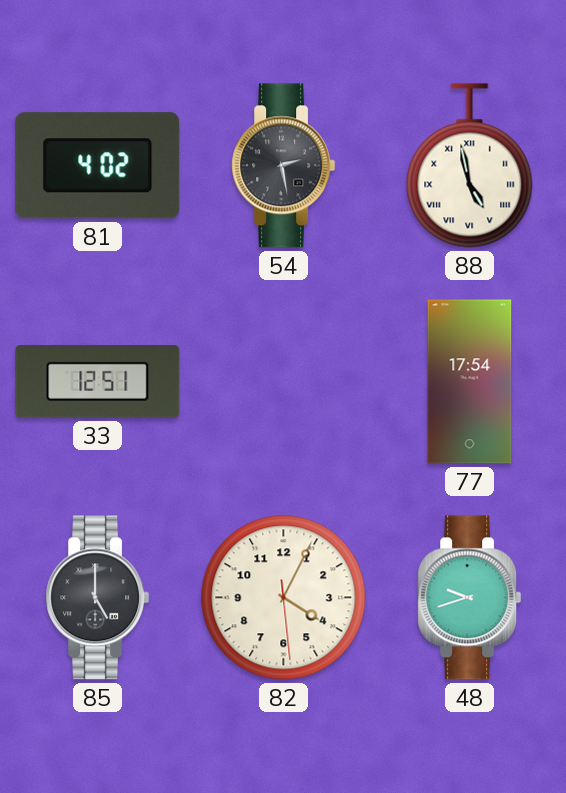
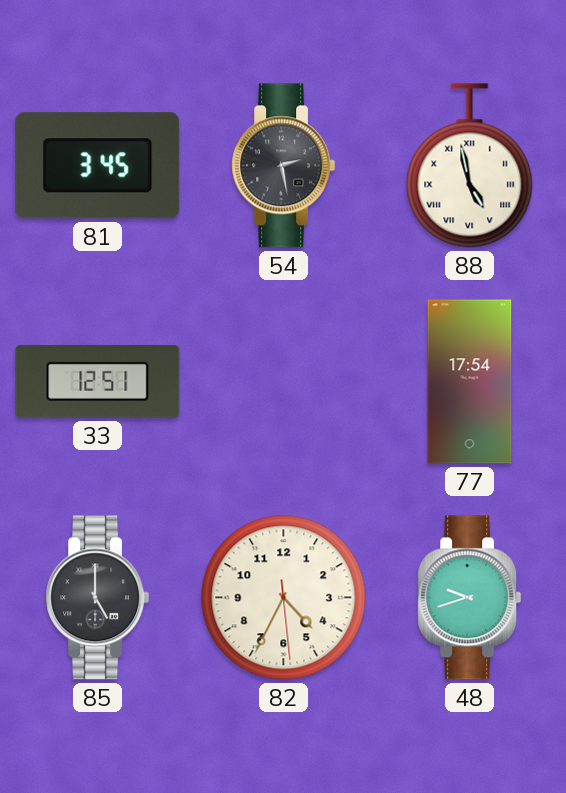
81: 4:02 -> 3:45 (98, 166)
82: 4:04 -> 4:34 (284, 598)
